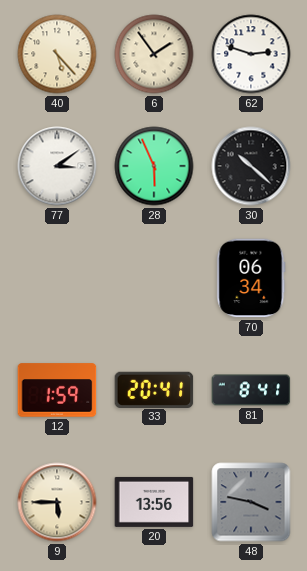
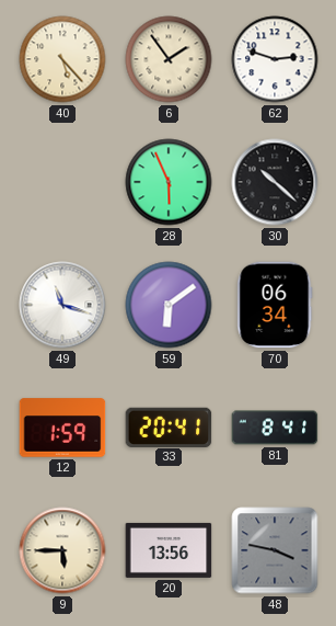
77: 3:09 -> none (57, 166)
49: none -> 11:18 (62, 305)
59: none -> 6:09 (169, 305)
